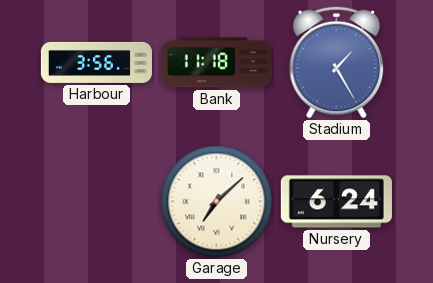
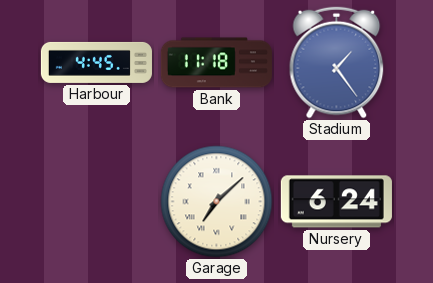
Harbour: 3:56 -> 4:45 (96, 62)
Stadium: 1:25 -> 1:24 (337, 63)
